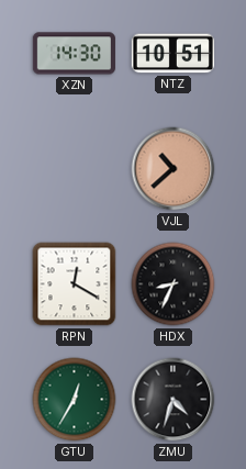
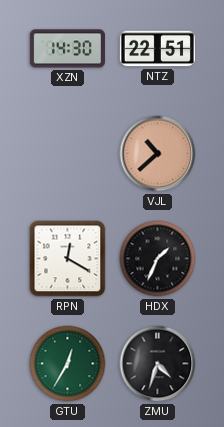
NTZ: 10:51 -> 22:51 (157, 49)
HDX: 8:34 -> 1:34 (158, 259)
